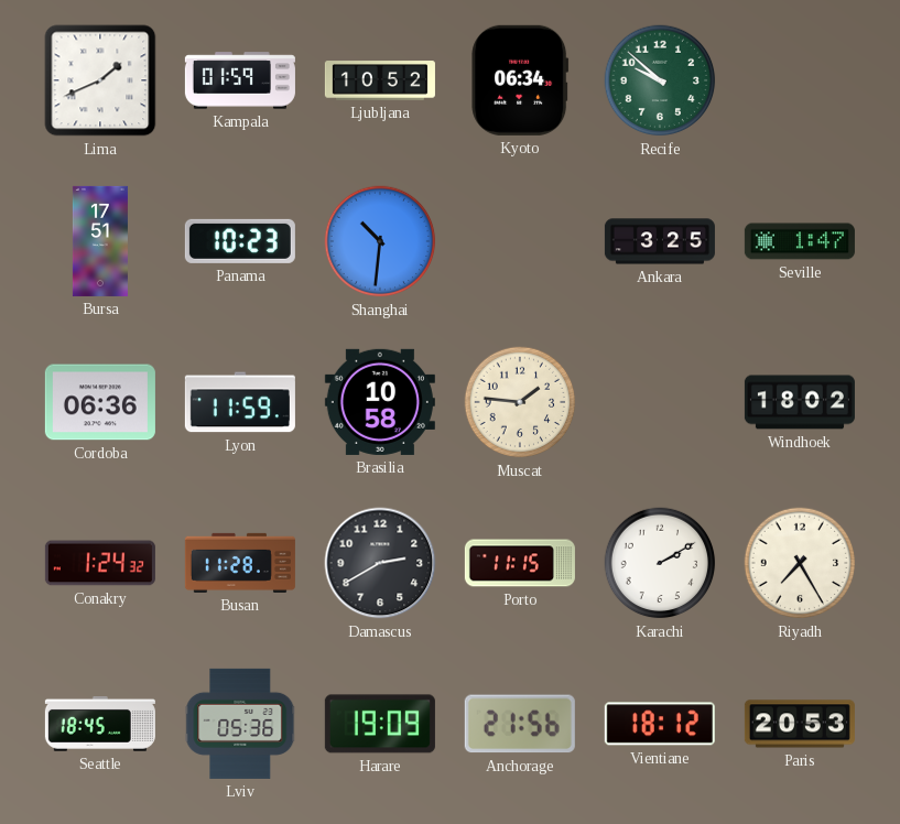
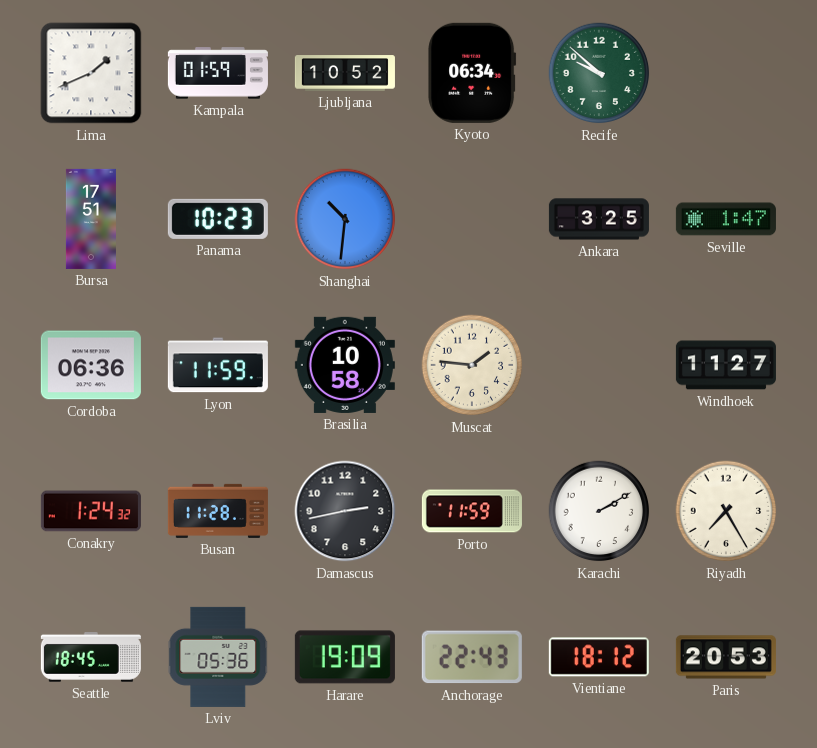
Windhoek: 18:02 -> 11:27 (726, 365)
Damascus: 2:40 -> 2:43 (345, 511)
Porto: 11:15 -> 11:59 (472, 511)
Anchorage: 21:56 -> 22:43 (472, 657)
